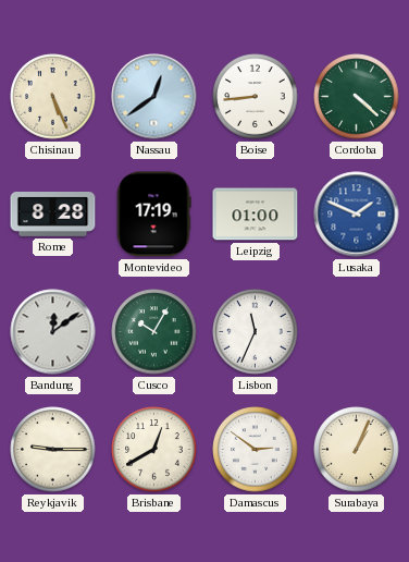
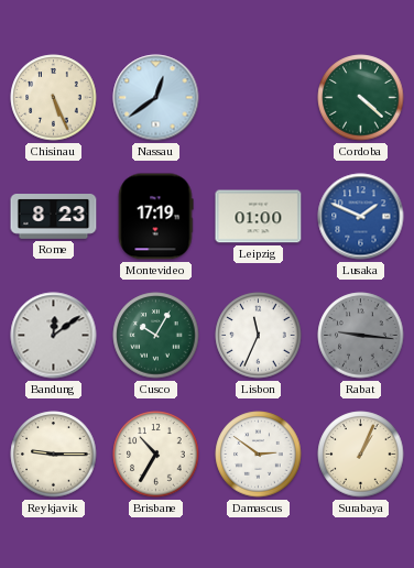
Boise: 8:44 -> none (256, 97)
Rome: 8:28 -> 8:23 (54, 217)
Rabat: none -> 9:16 (361, 336)
Brisbane: 12:40 -> 10:35 (156, 455)
